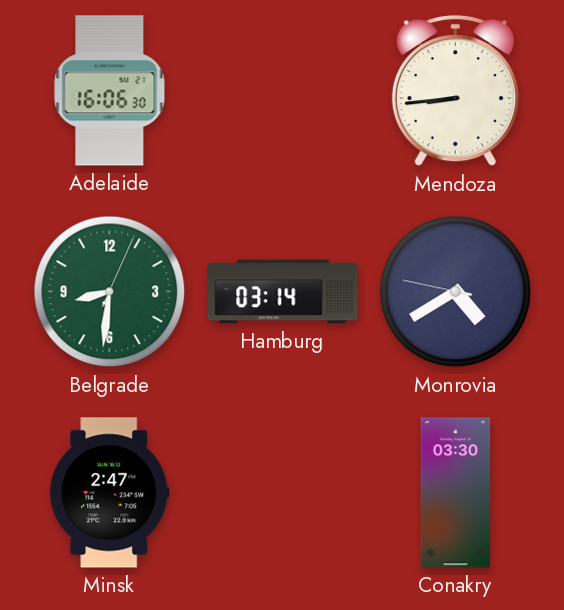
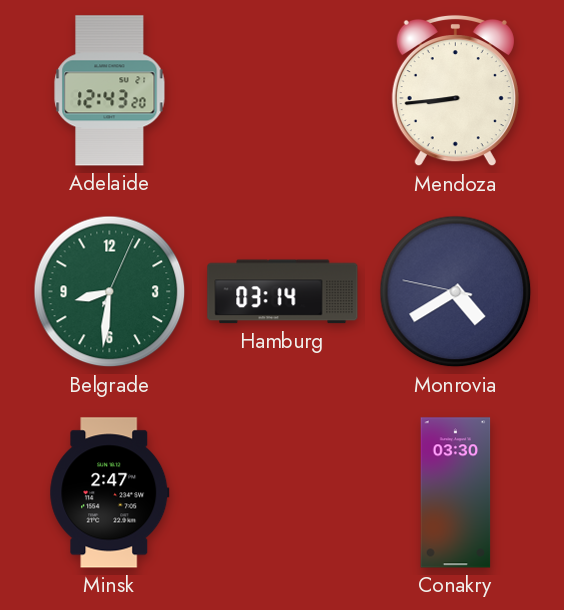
Adelaide: 16:06 -> 12:43 (110, 91)
